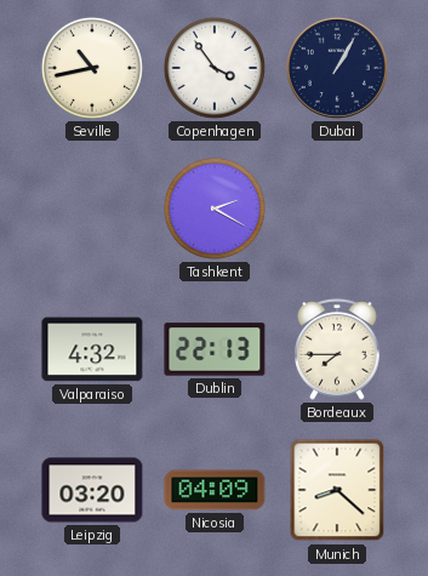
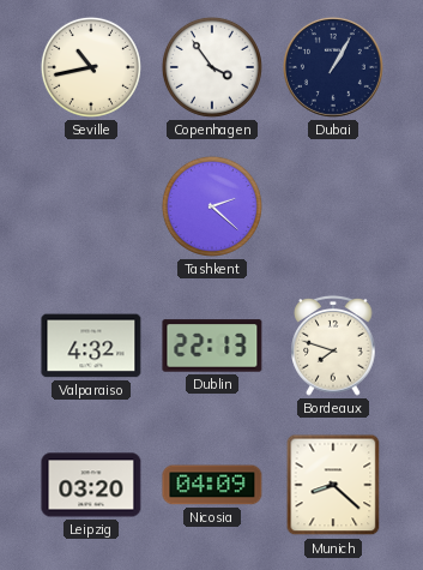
Tashkent: 2:20 -> 2:22 (212, 206)
Bordeaux: 7:45 -> 7:48 (333, 347)
